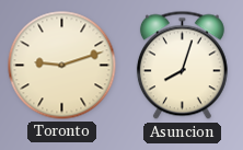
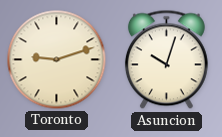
Asuncion: 8:03 -> 10:03 (166, 60)
